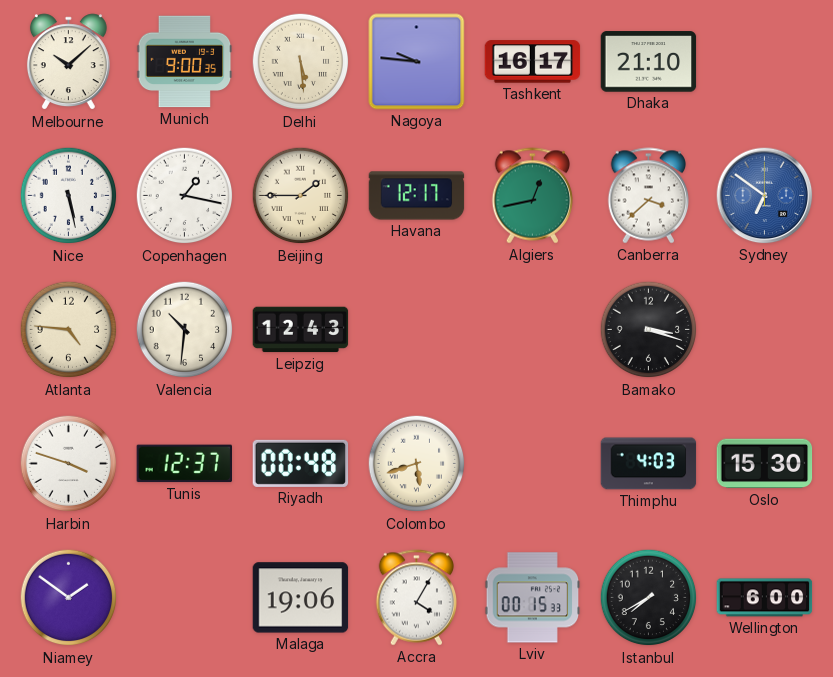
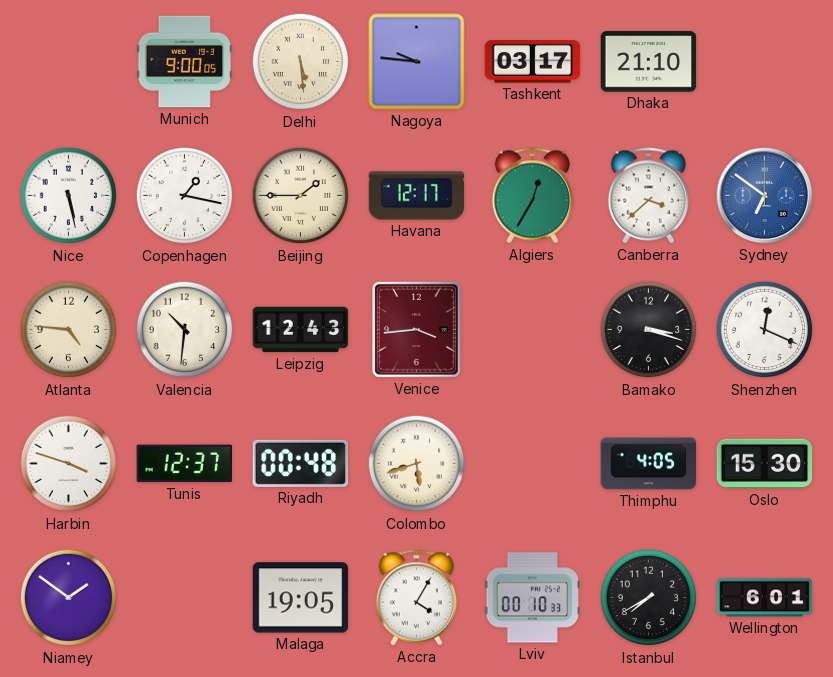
Melbourne: 10:08 -> none (68, 62)
Munich: 9:00:35 -> 9:00:05 (185, 62)
Tashkent: 16:17 -> 03:17 (533, 62)
Algiers: 12:43 -> 12:35 (533, 196)
Venice: none -> 3:44 (416, 329)
Shenzhen: none -> 12:19 (765, 330)
Thimphu: 4:03 -> 4:05 (649, 464)
Malaga: 19:06 -> 19:05 (301, 598)
Lviv: 00:15 -> 00:10 (533, 598)
Wellington: 6:00 -> 6:01 (765, 598)
